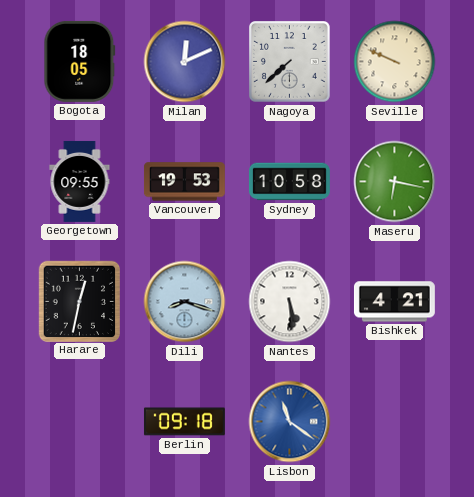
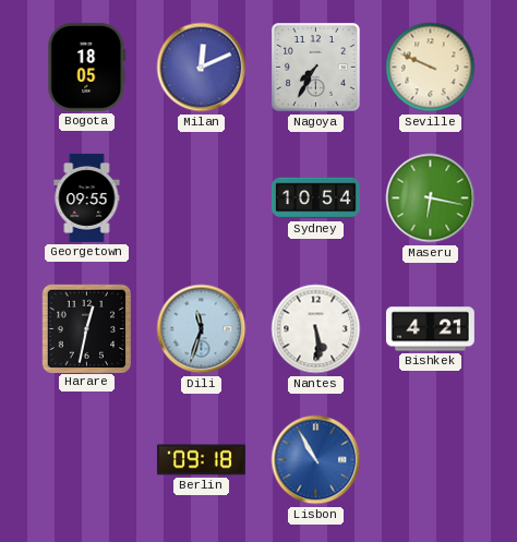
Nagoya: 7:38 -> 7:35 (316, 68)
Vancouver: 19:53 -> none (184, 182)
Sydney: 10:58 -> 10:54 (315, 198)
Dili: 8:18 -> 11:33 (202, 329)
Lisbon: 11:21 -> 10:55 (316, 460)
